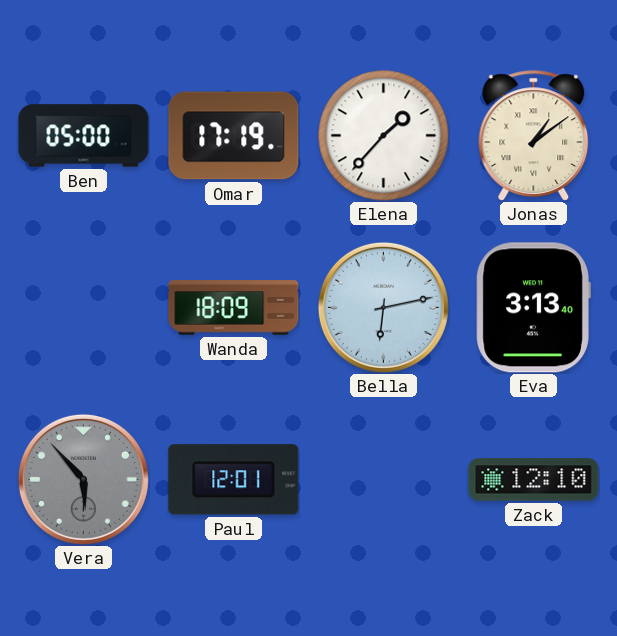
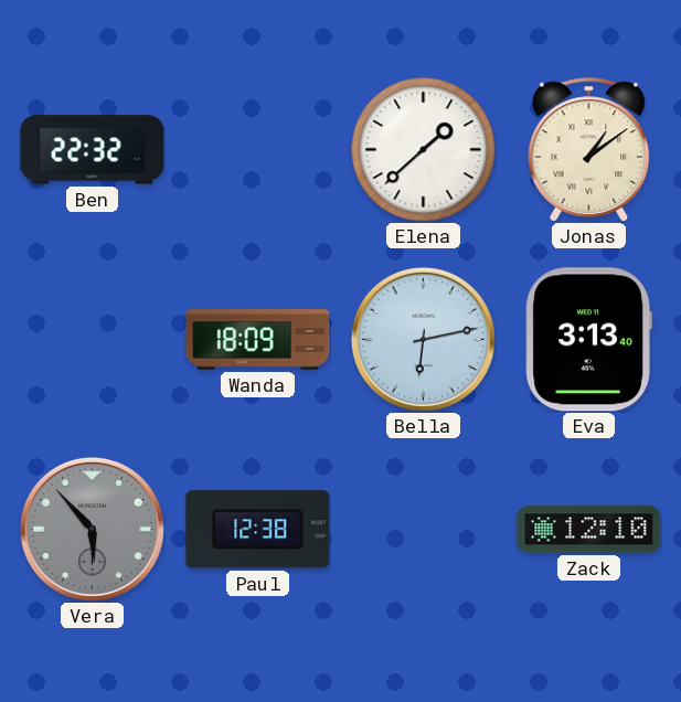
Ben: 05:00 -> 22:32 (93, 150)
Omar: 17:19 -> none (234, 136)
Elena: 1:37 -> 1:38 (424, 150)
Paul: 12:01 -> 12:38 (258, 530)
